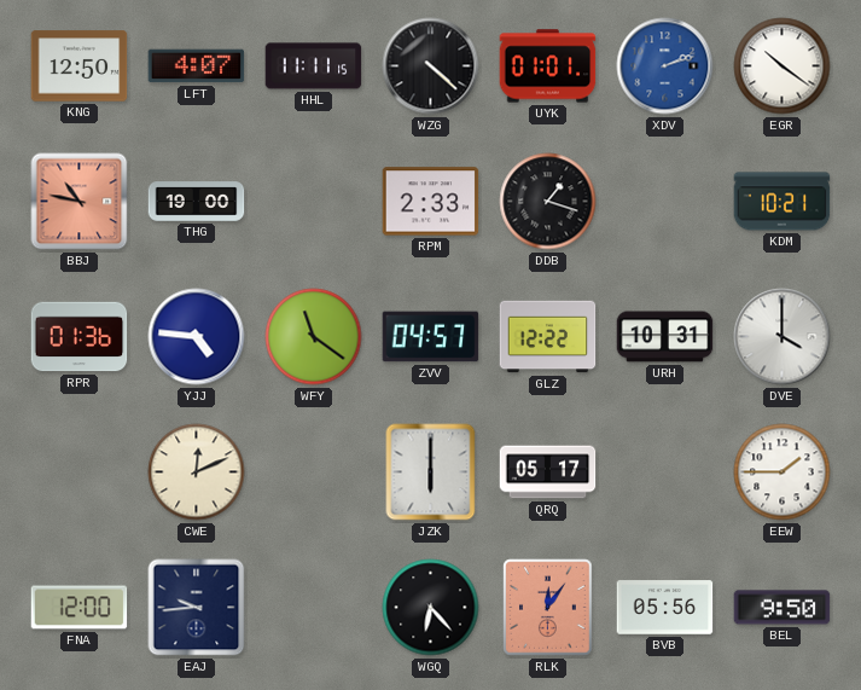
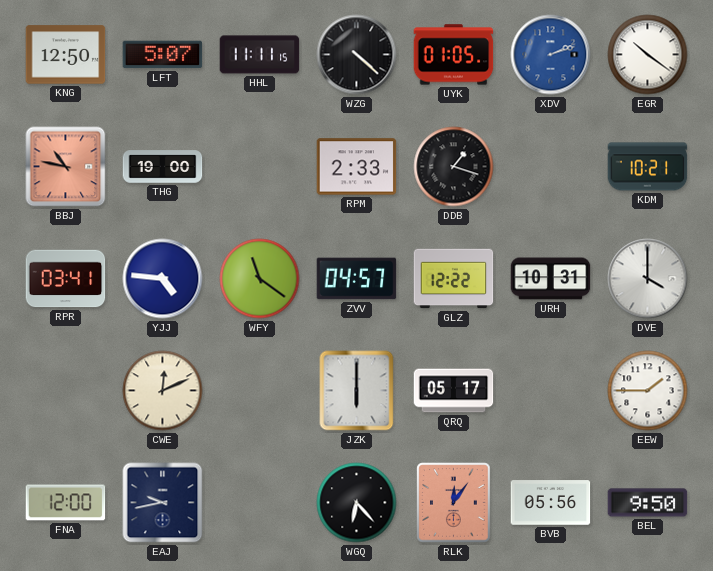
LFT: 4:07 -> 5:07 (163, 55)
UYK: 01:01 -> 01:05 (454, 55)
RPR: 01:36 -> 03:41 (66, 279)
EAJ: 9:44 -> 9:43 (163, 503)
